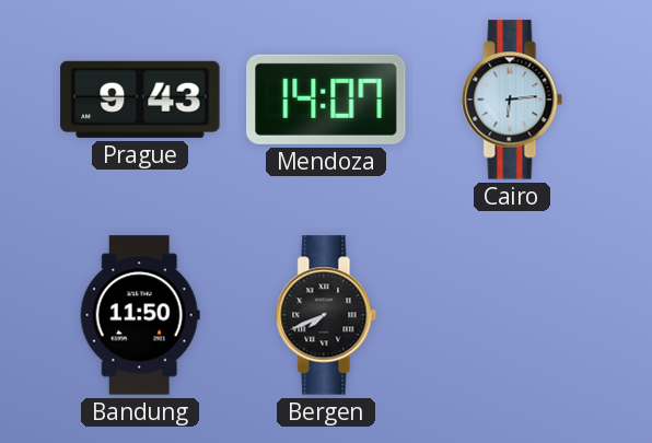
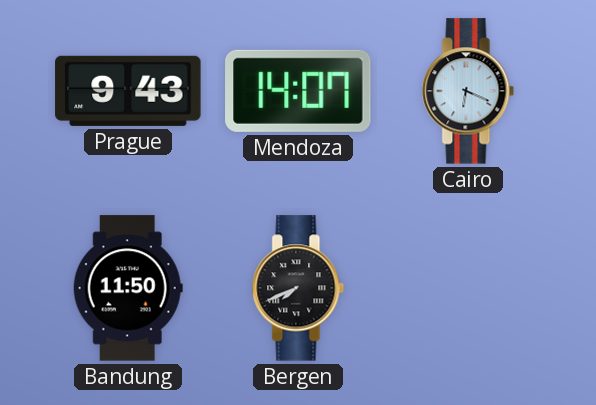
Cairo: 6:14 -> 6:19 (468, 91)
